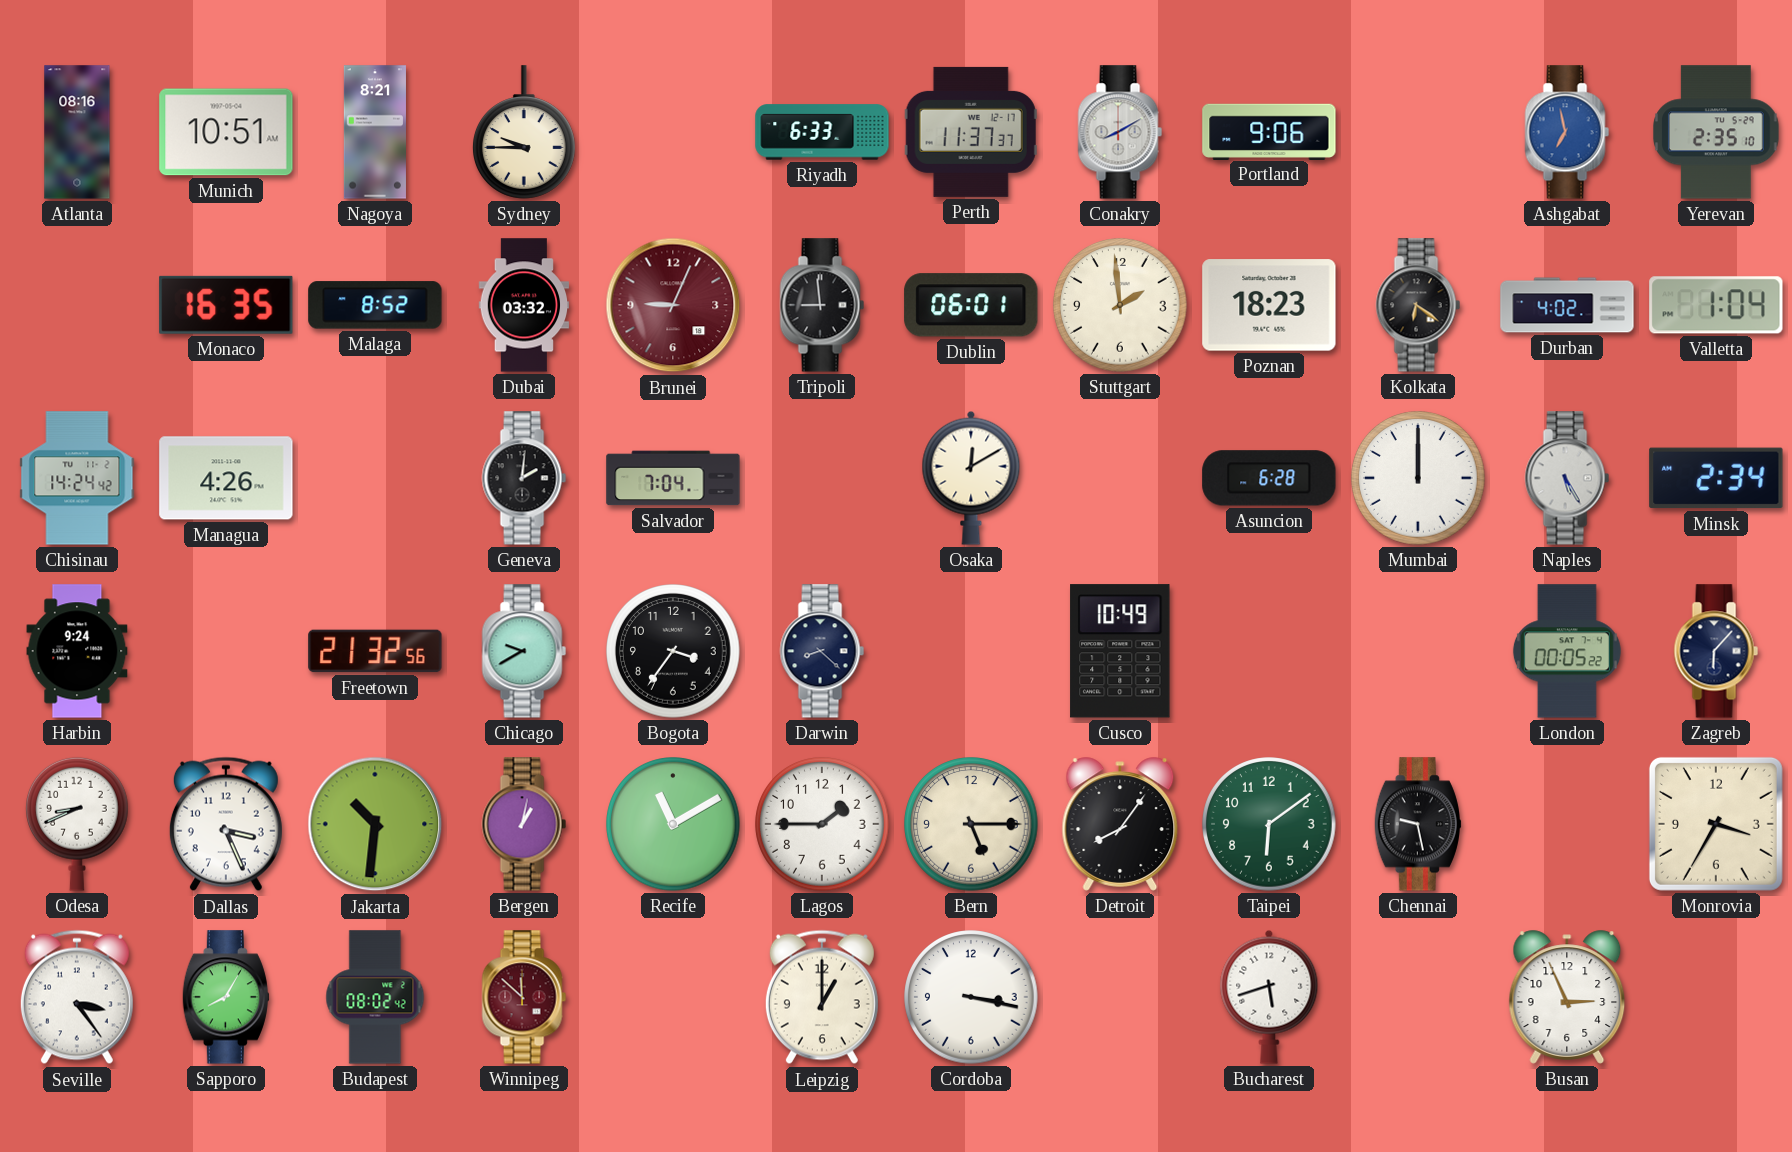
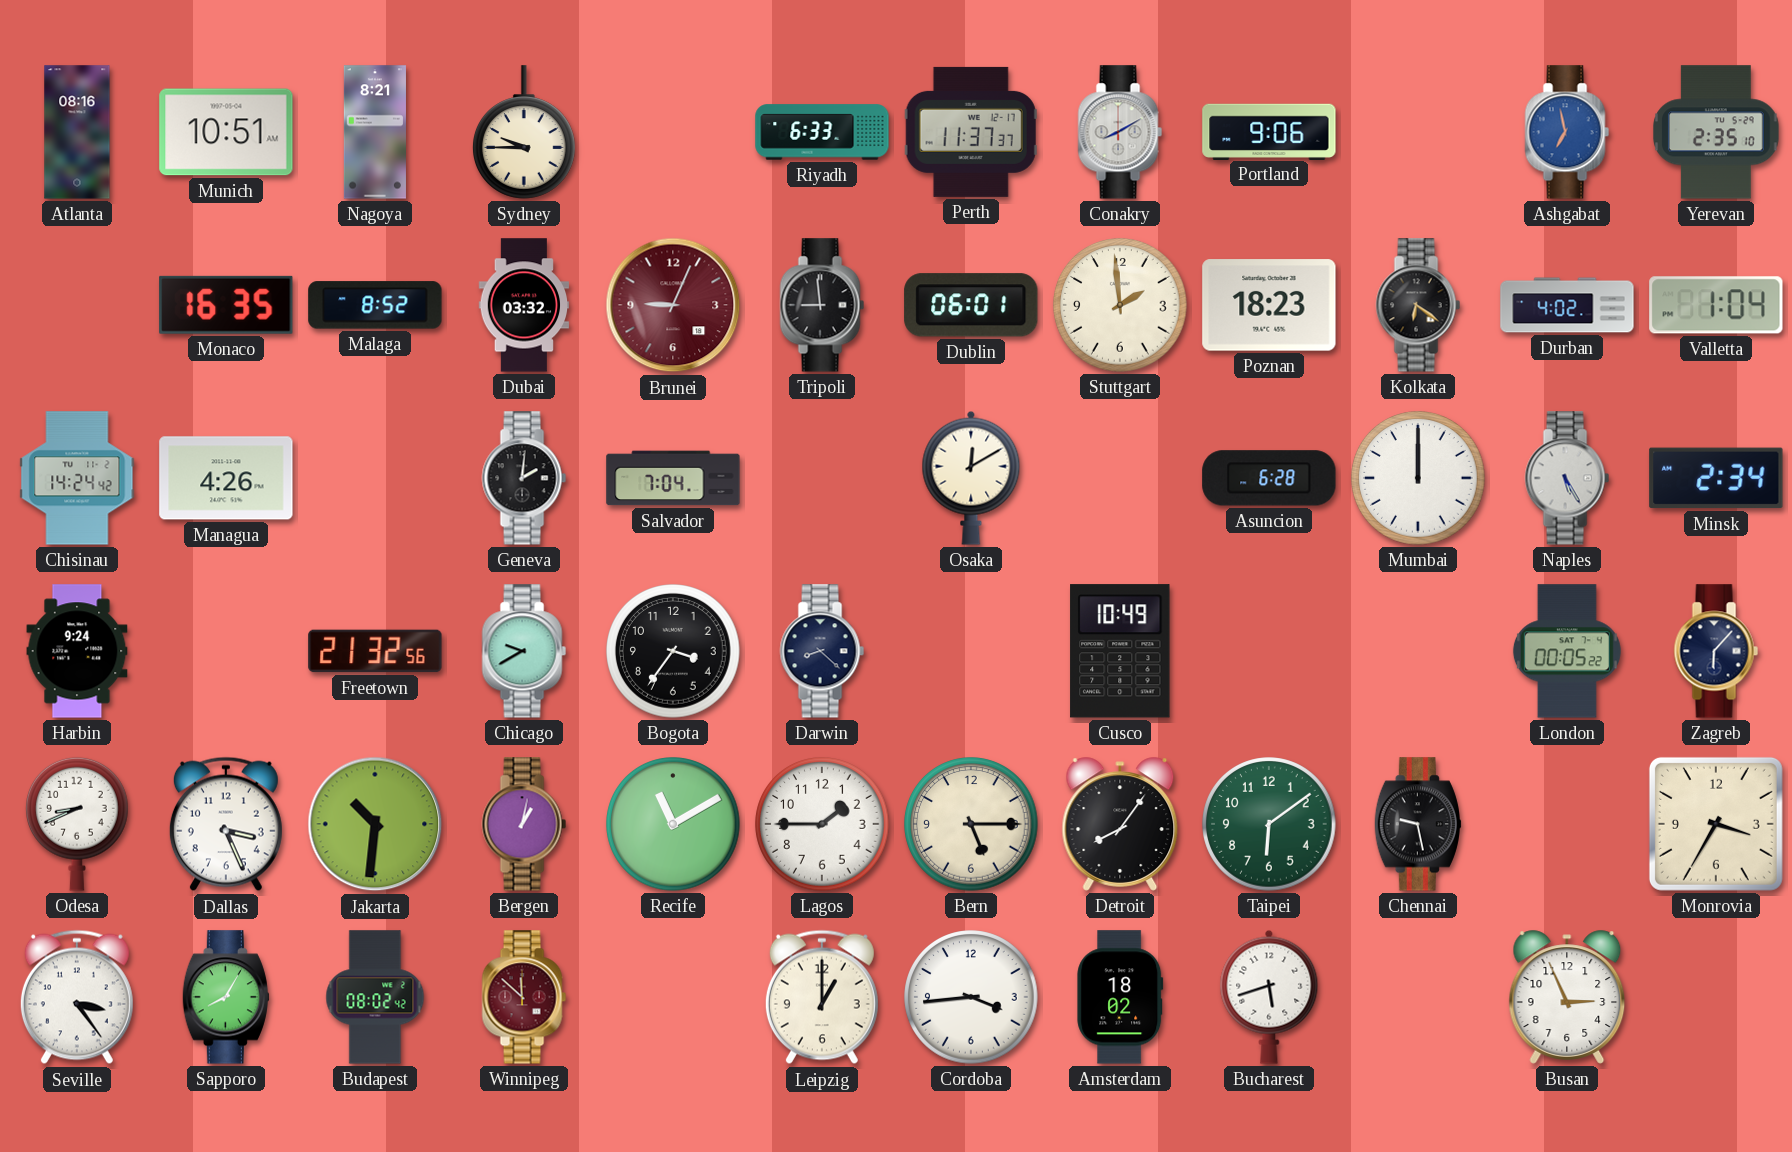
Cordoba: 3:17 -> 3:44 (971, 997)
Amsterdam: none -> 18:02 (1120, 997)
